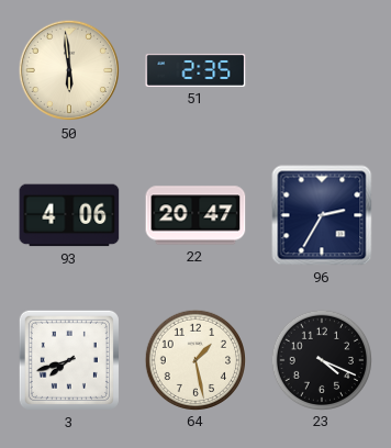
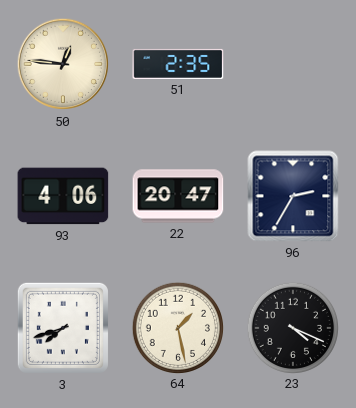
50: 5:59 -> 12:46 (63, 64)
